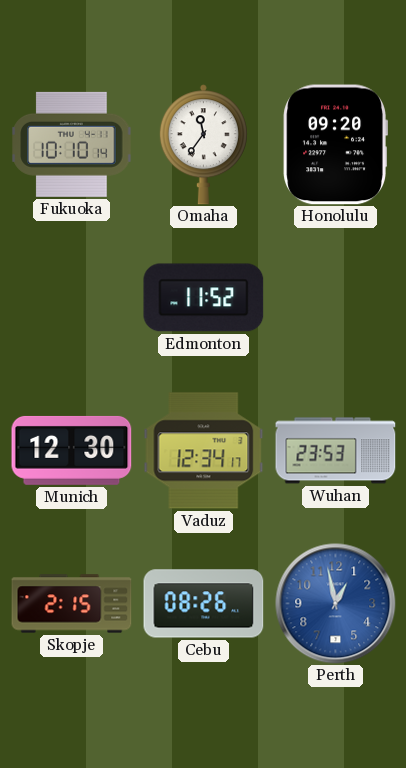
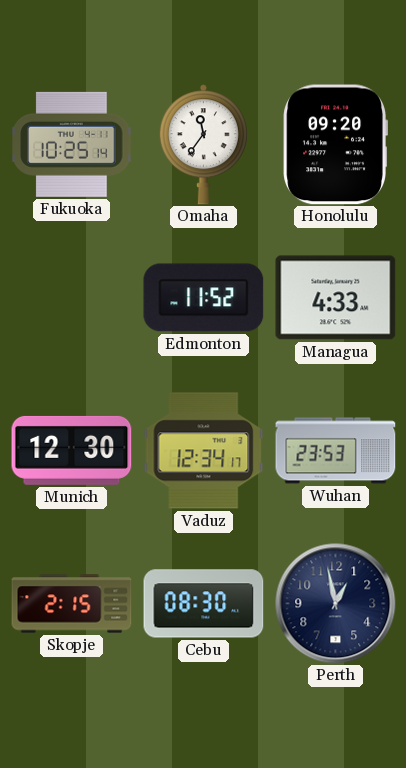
Fukuoka: 10:10 -> 10:25 (72, 144)
Managua: none -> 4:33 (336, 298)
Cebu: 08:26 -> 08:30 (204, 604)
Perth dial: blue -> navy (336, 604)
